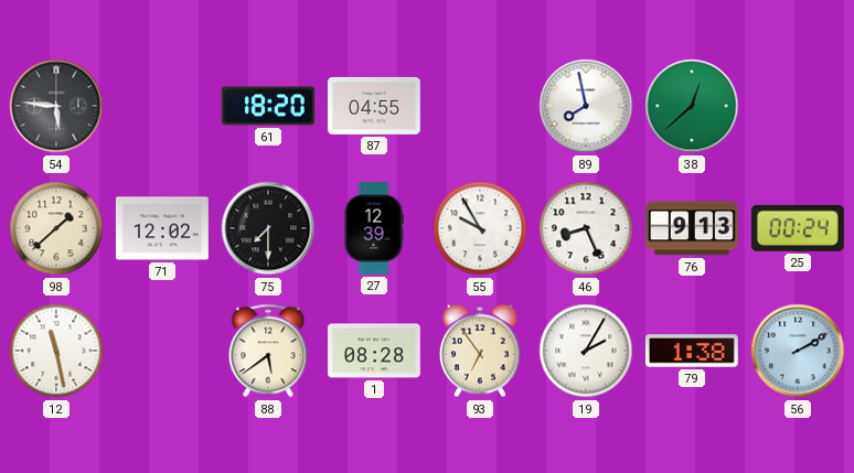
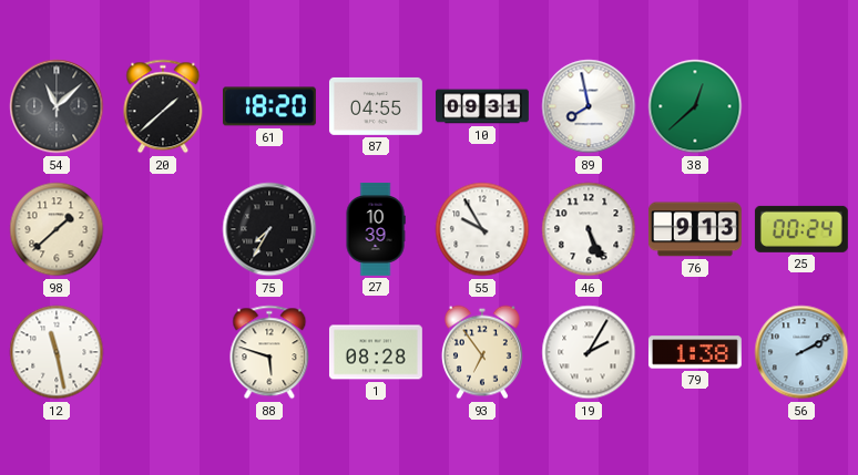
54: 5:46 -> 11:08 (57, 106)
20: none -> 1:38 (163, 106)
10: none -> 09:31 (483, 106)
71: 12:02 -> none (162, 228)
75: 7:30 -> 7:35 (269, 229)
27: 12:39 -> 10:39 (376, 230)
46: 8:26 -> 5:26 (589, 229)
88: 5:39 -> 5:48 (269, 352)
